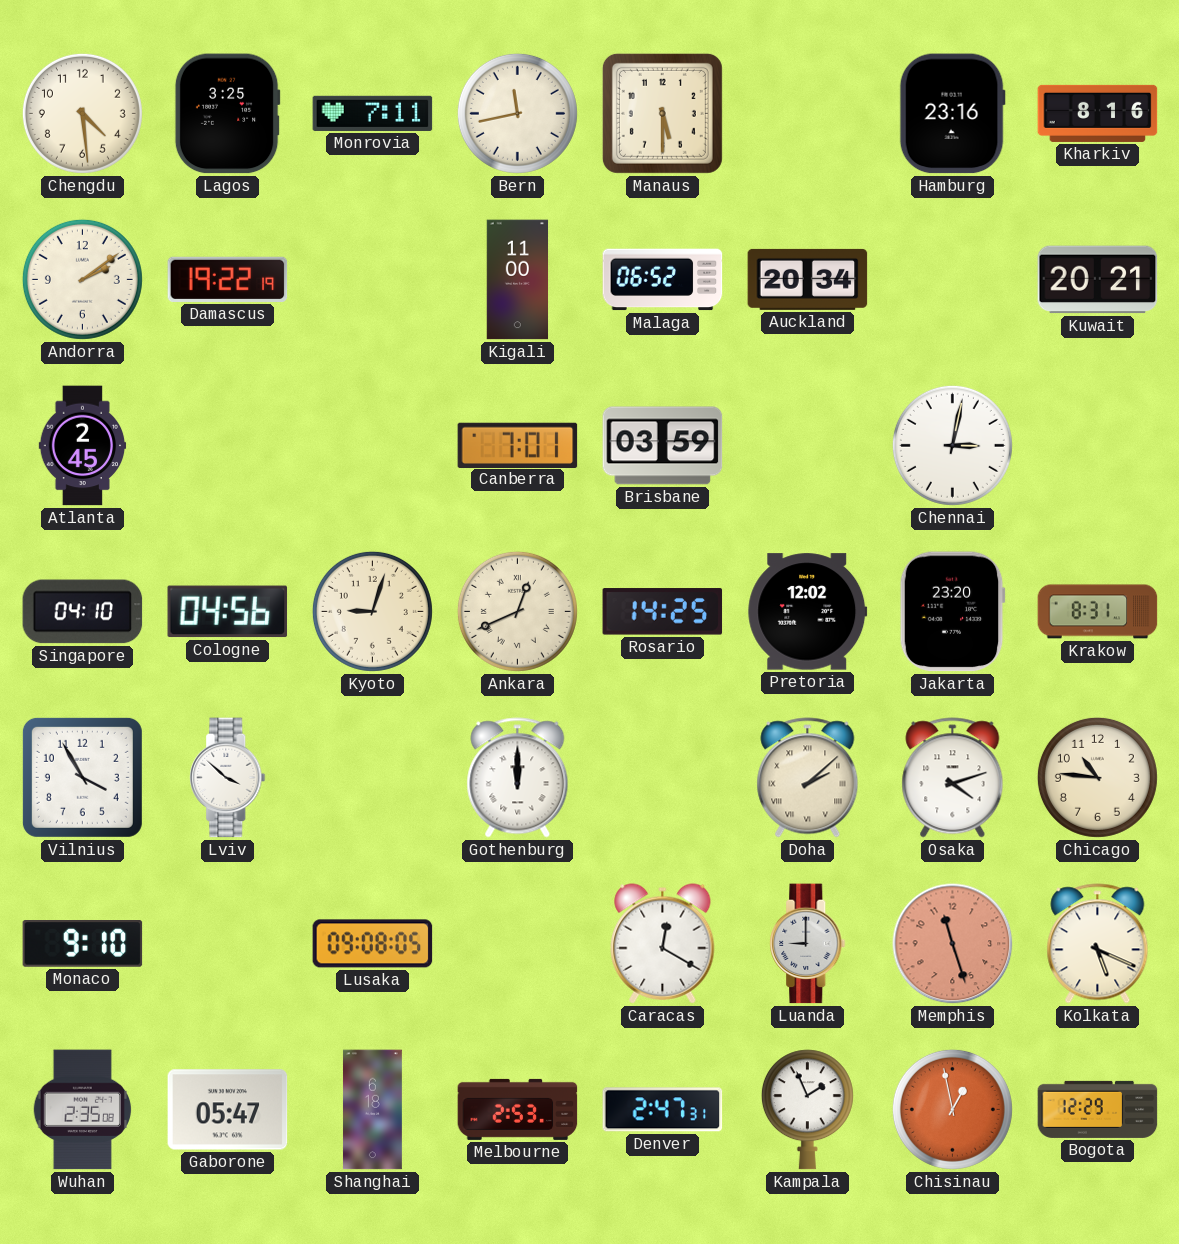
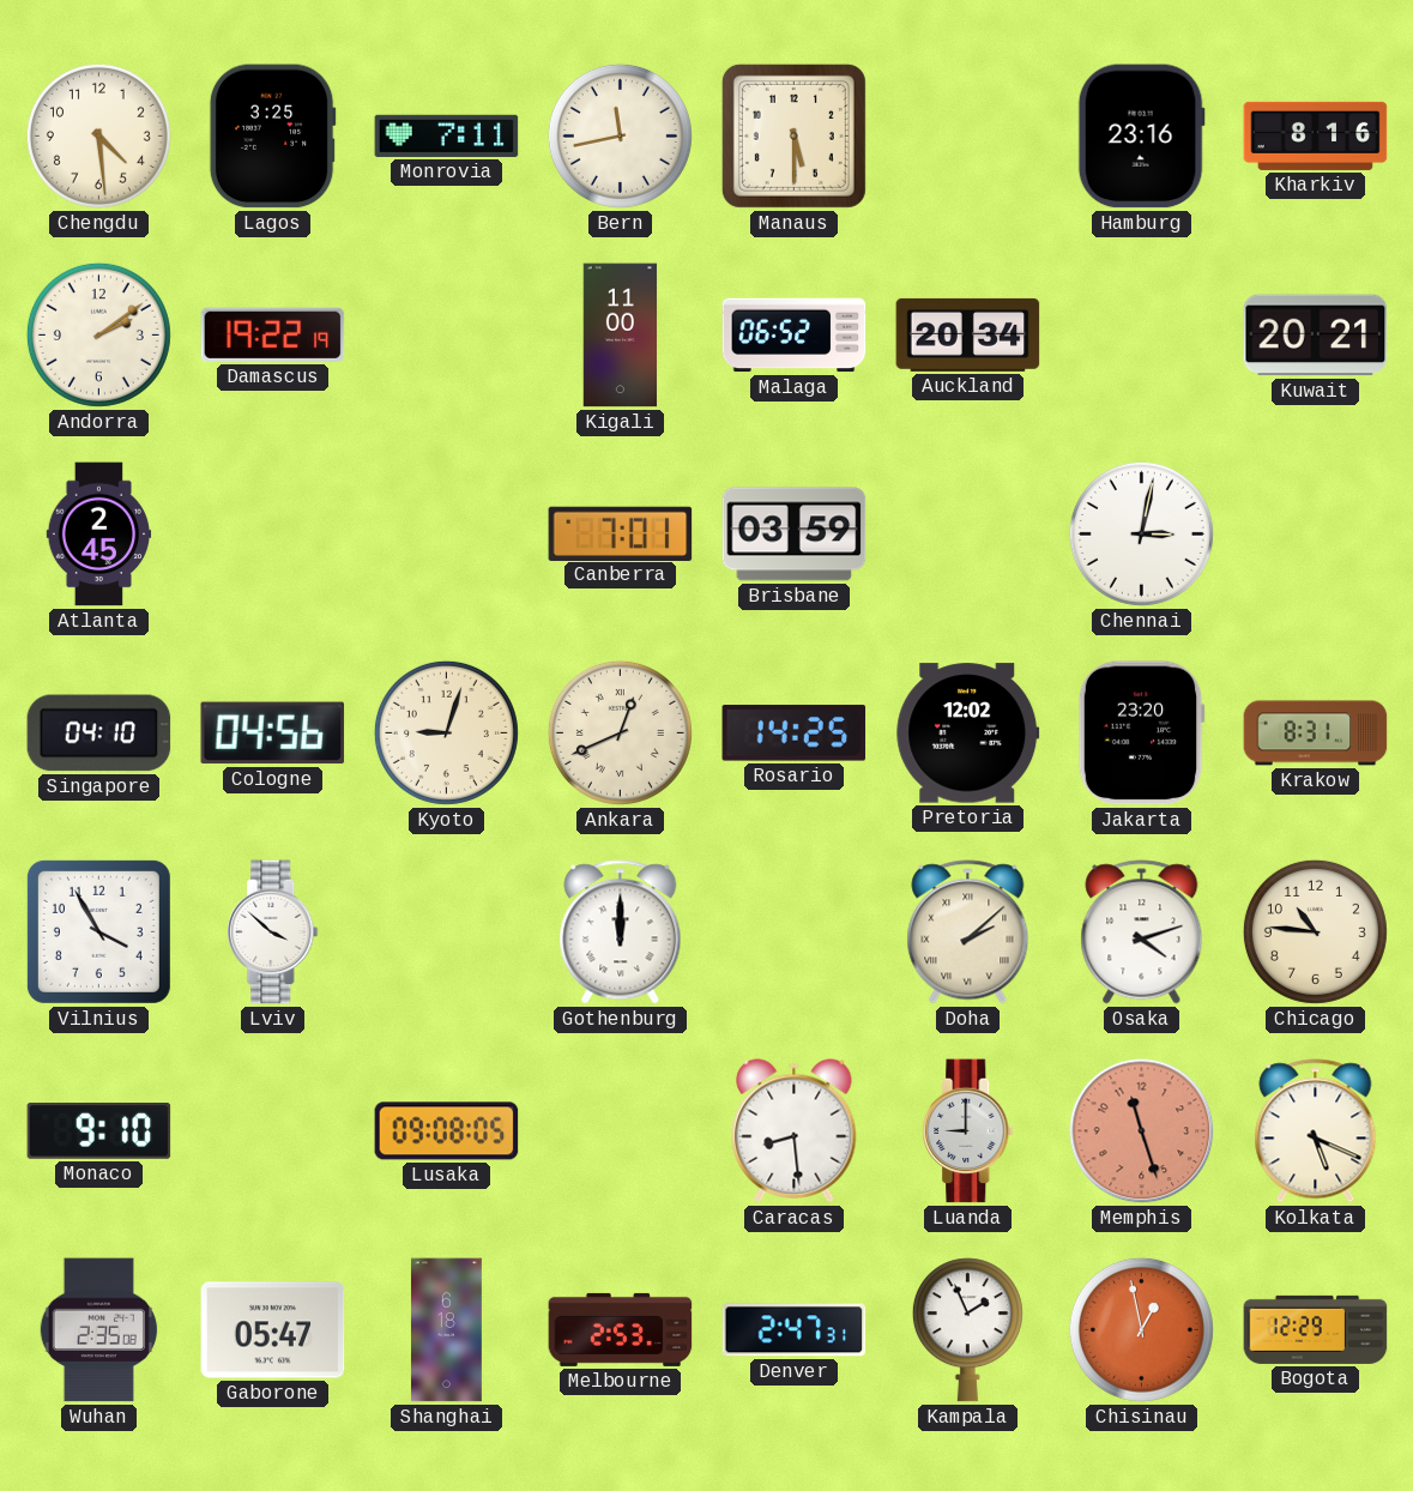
Caracas: 12:20 -> 8:29 (795, 1131)
